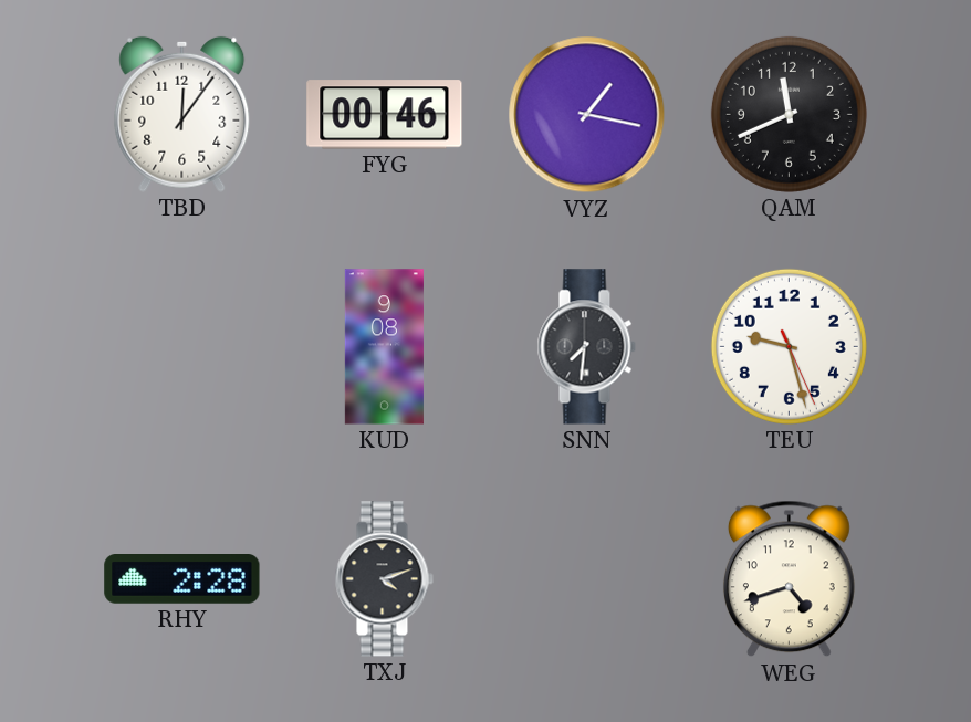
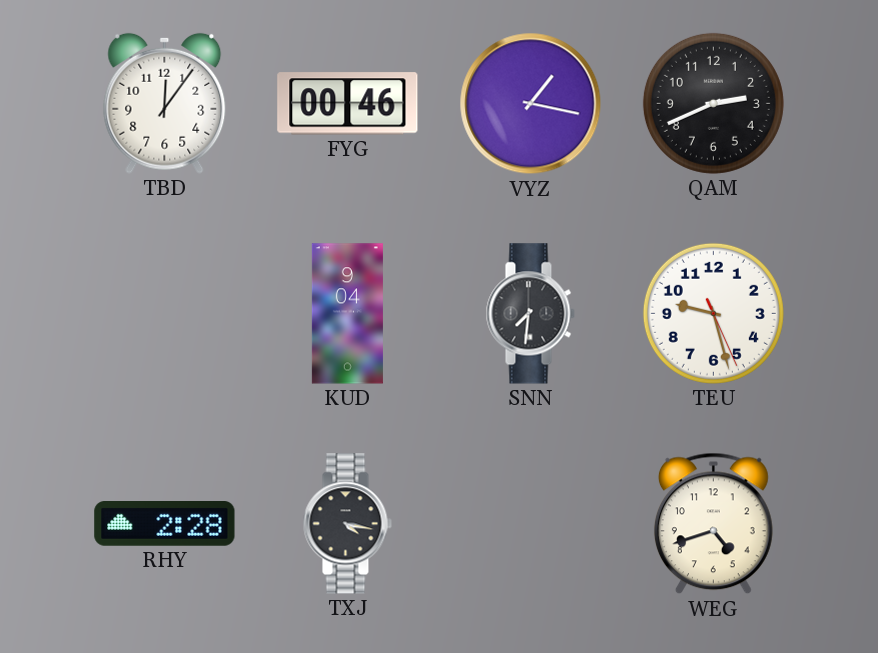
QAM: 11:41 -> 2:41 (713, 103)
KUD: 9:08 -> 9:04 (347, 314)
TXJ: 4:12 -> 4:17 (347, 524)
